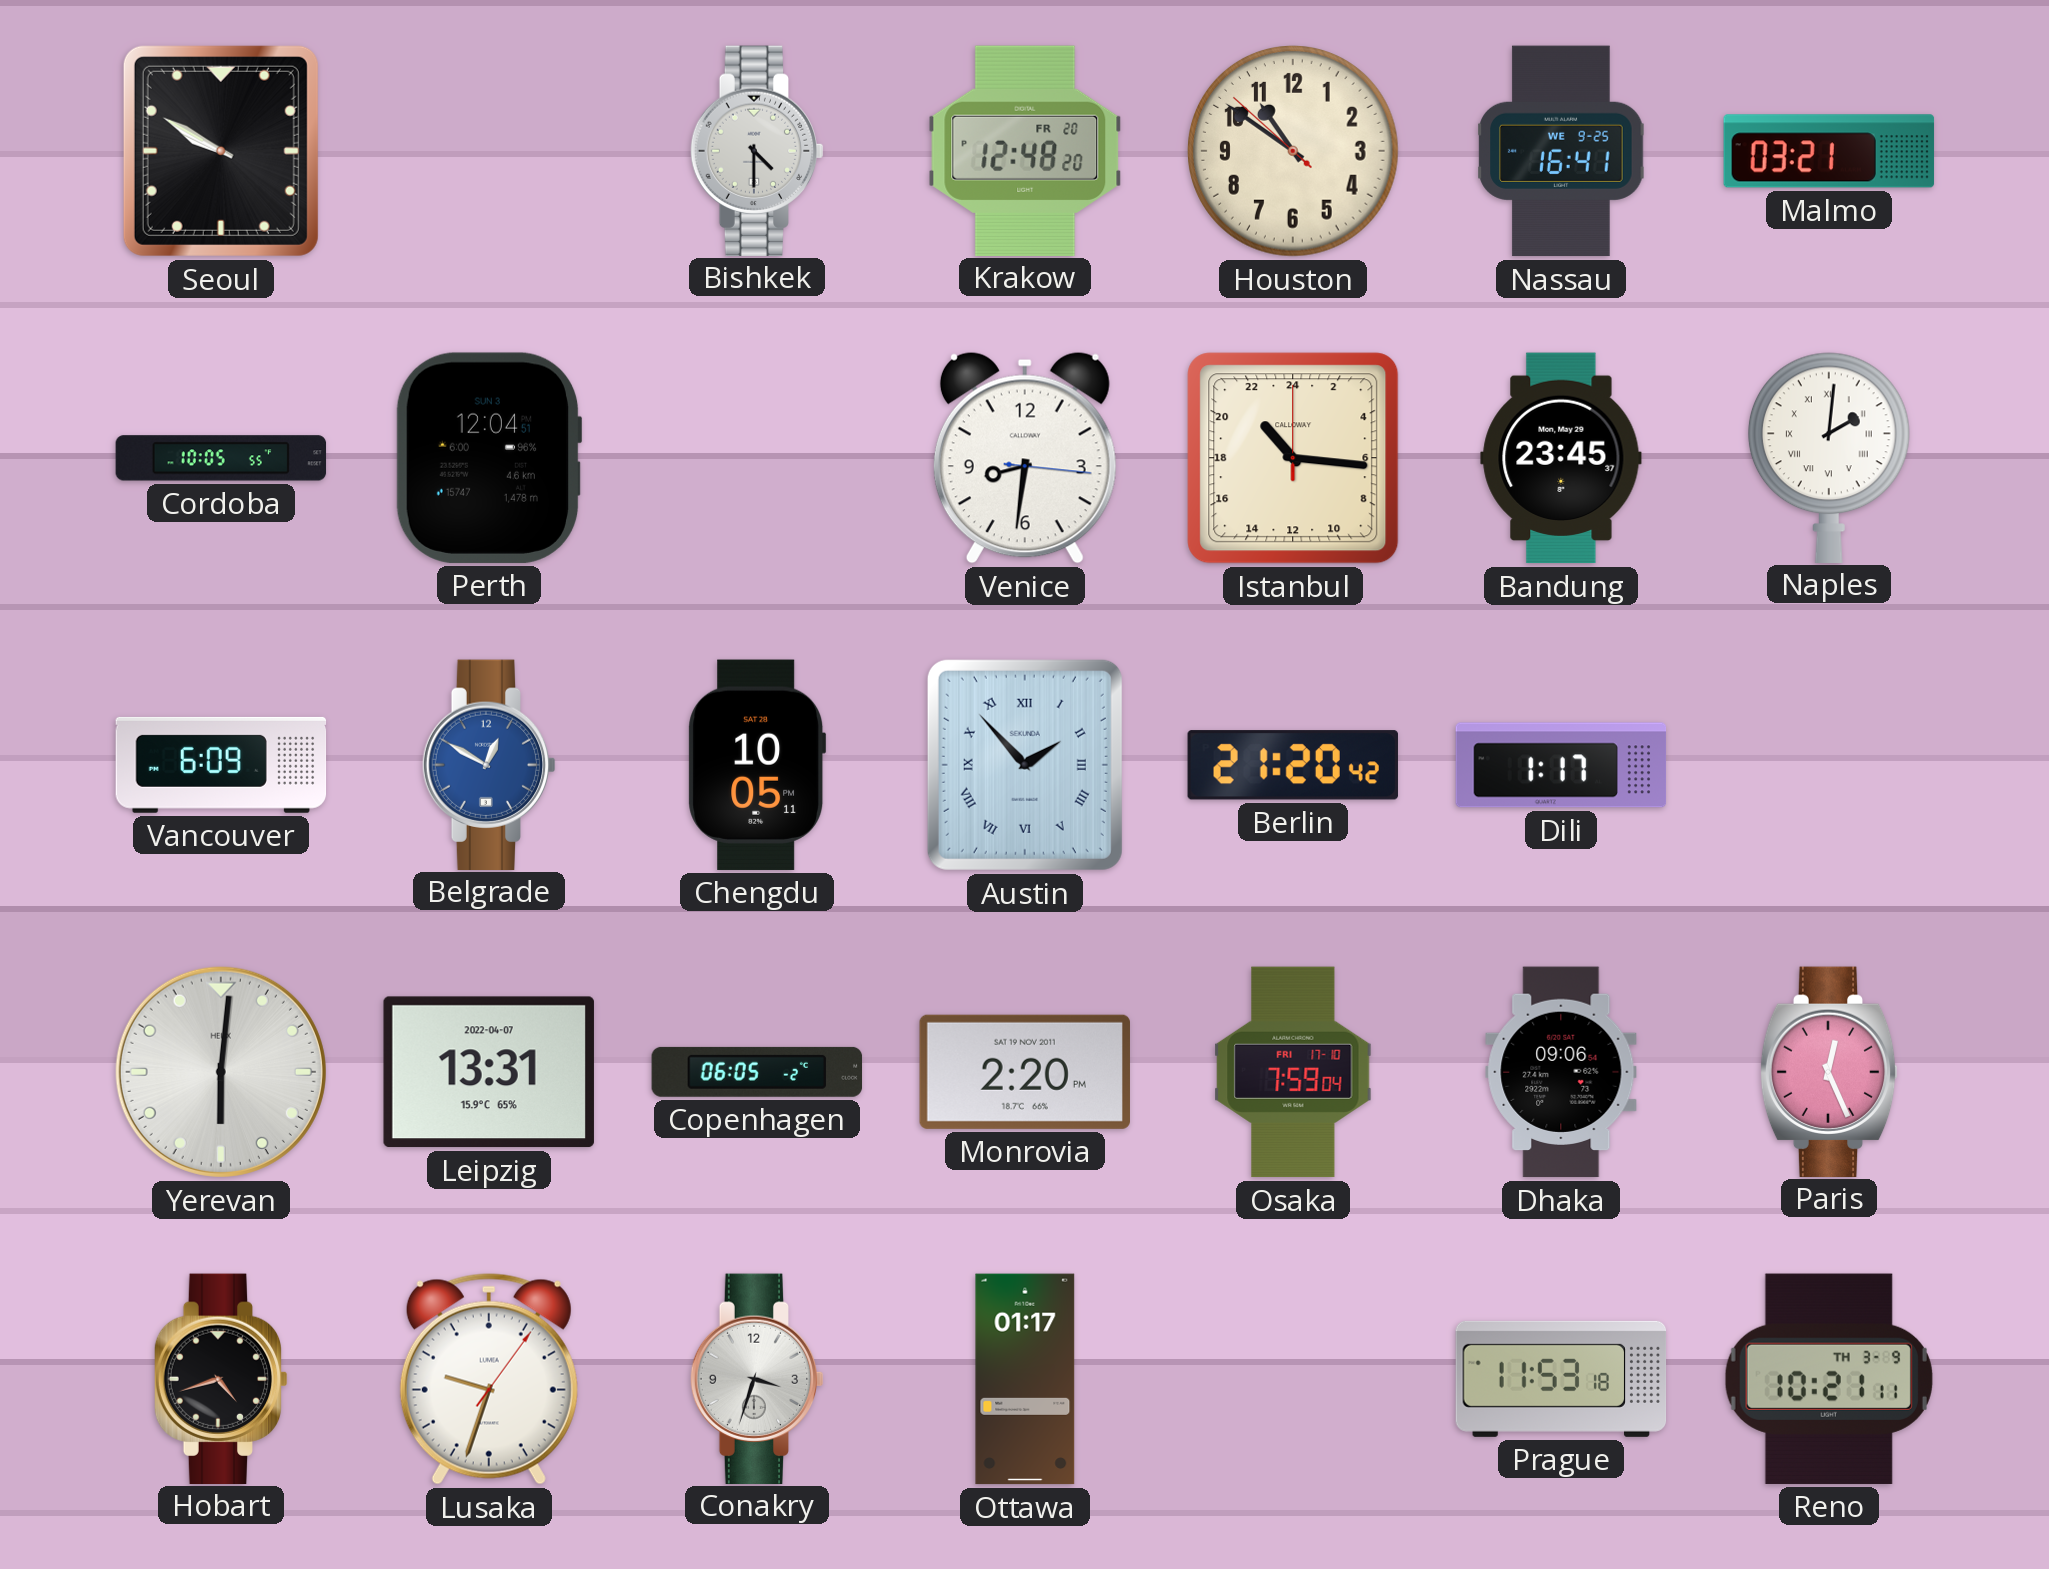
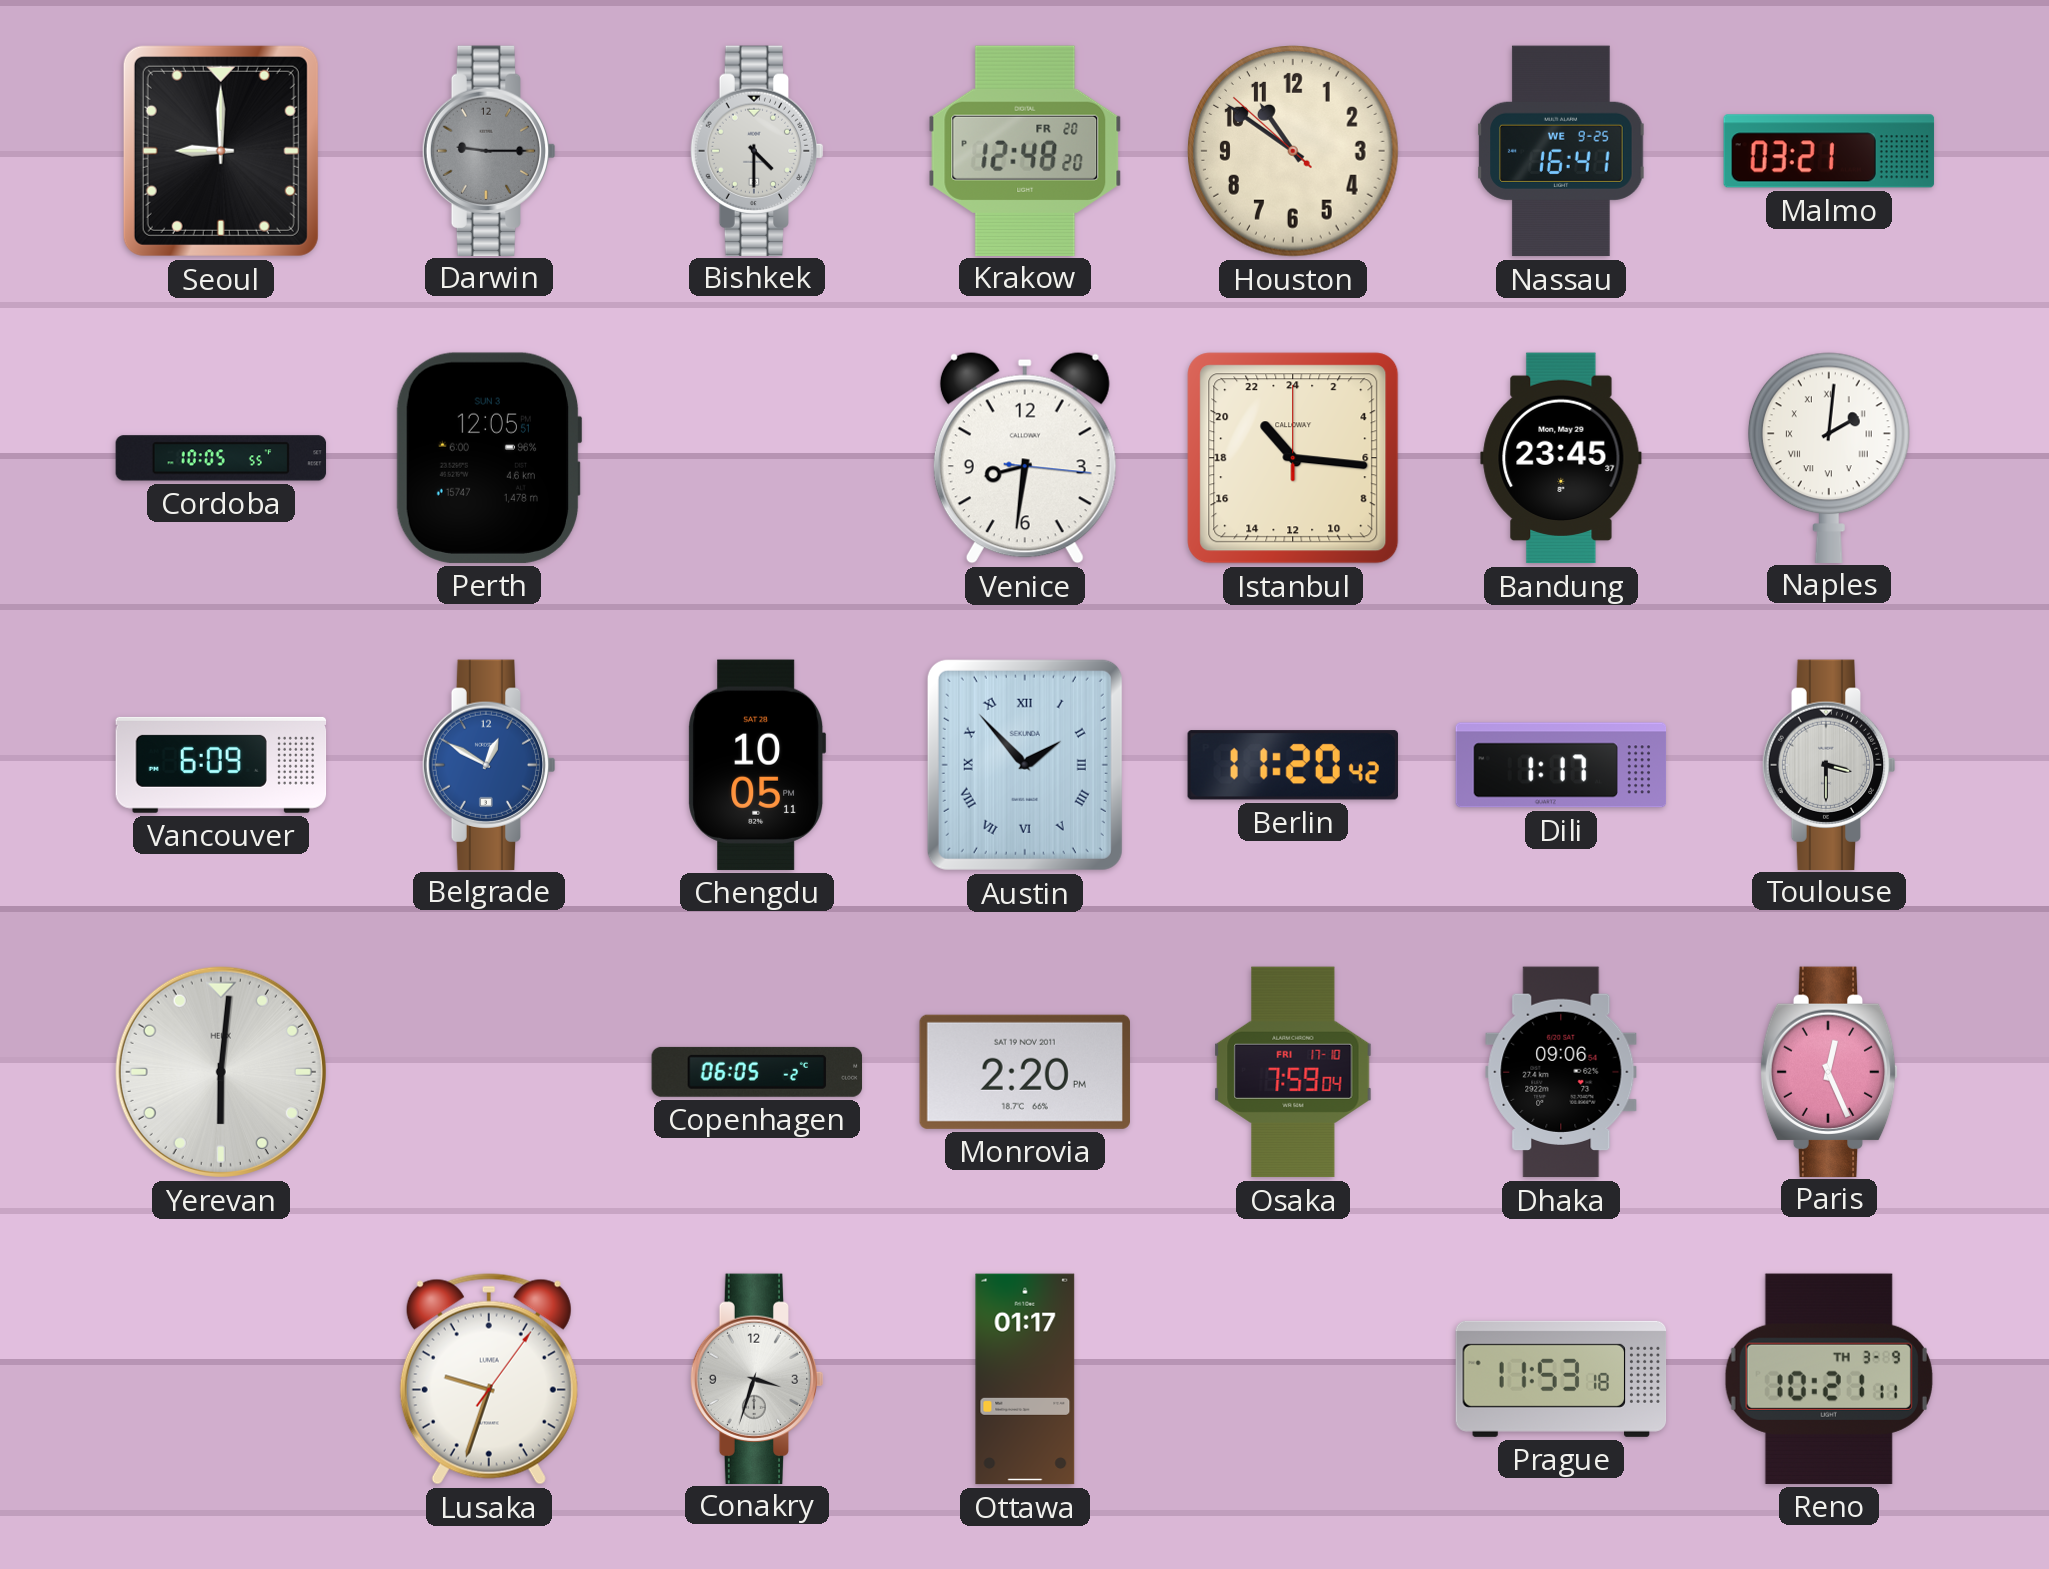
Seoul: 9:50 -> 9:00 (221, 151)
Darwin: none -> 9:15 (489, 150)
Perth: 12:04 -> 12:05 (489, 458)
Berlin: 21:20 -> 11:20 (1293, 765)
Toulouse: none -> 3:30 (1829, 764)
Leipzig: 13:31 -> none (489, 1072)
Hobart: 4:42 -> none (221, 1378)
